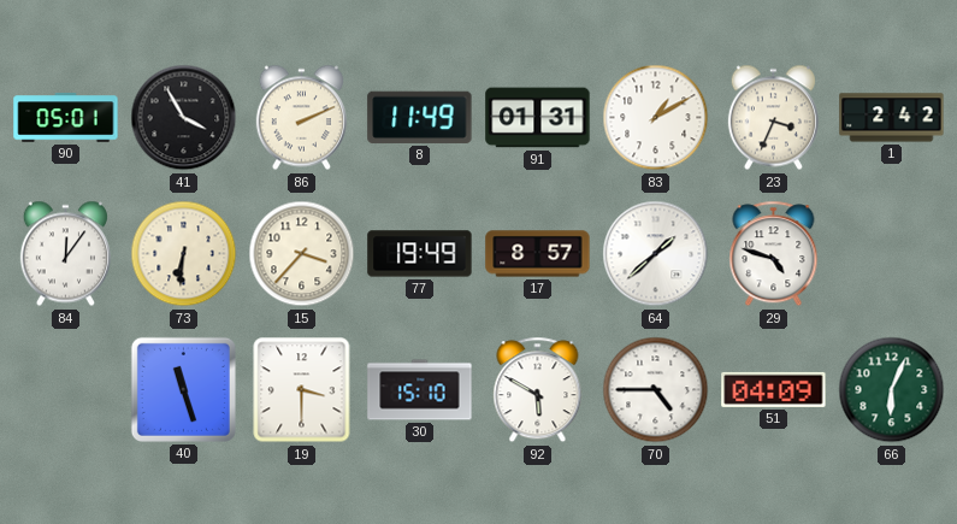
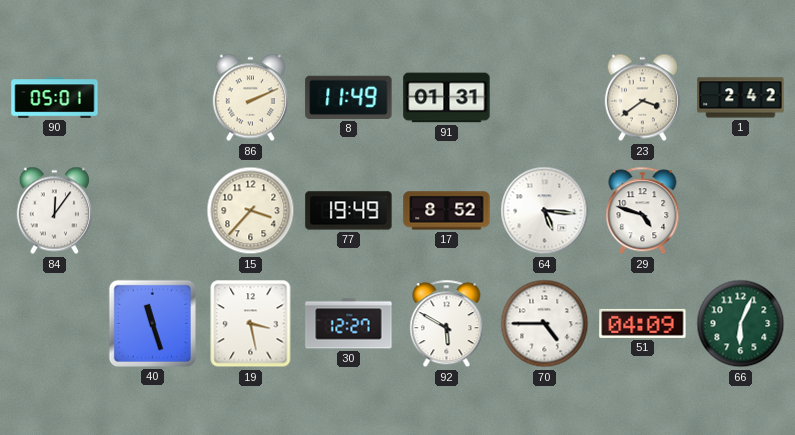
41: 3:55 -> none (184, 118)
83: 1:10 -> none (656, 118)
23: 3:34 -> 3:39 (642, 98)
73: 6:31 -> none (184, 254)
17: 8:57 -> 8:52 (447, 211)
64: 1:38 -> 5:16 (545, 211)
19: 3:30 -> 3:28 (251, 324)
30: 15:10 -> 12:27 (349, 324)
